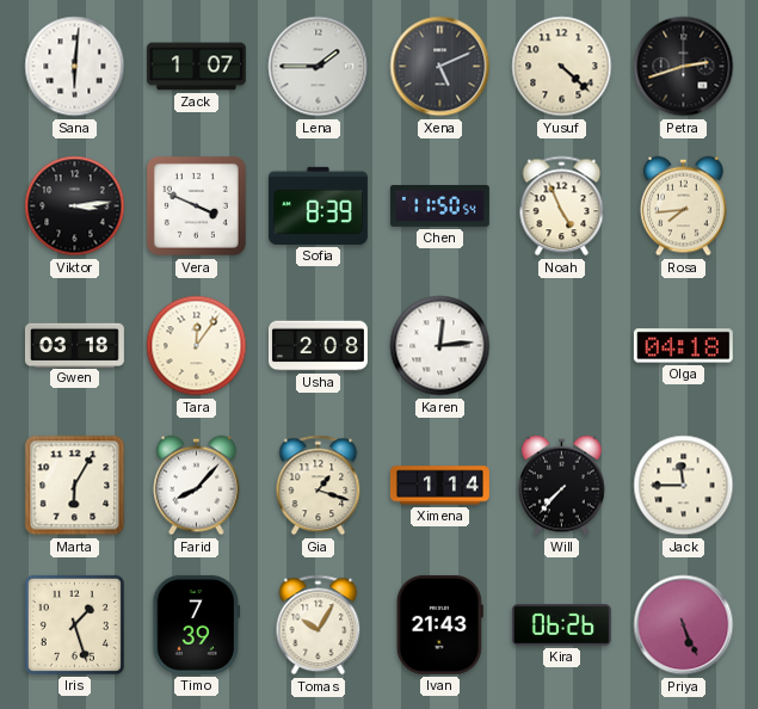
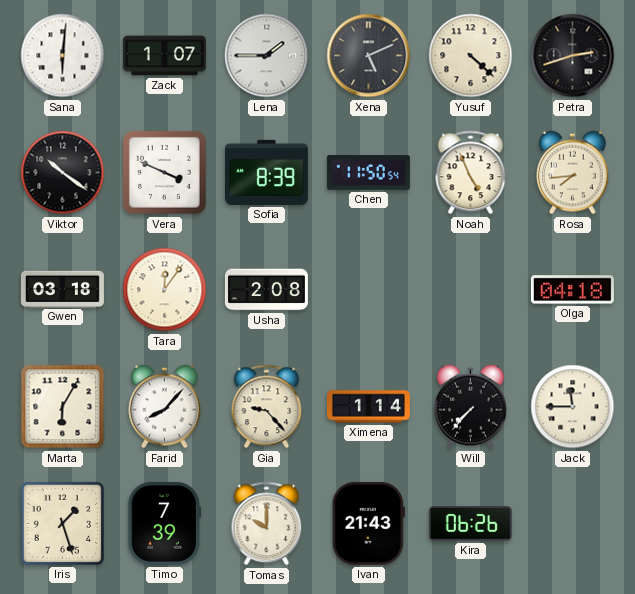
Viktor: 3:14 -> 10:21 (63, 173)
Karen: 12:14 -> none (440, 346)
Gia: 1:18 -> 9:23 (267, 407)
Tomas: 10:05 -> 10:00 (267, 524)
Priya: 5:26 -> none (684, 625)
